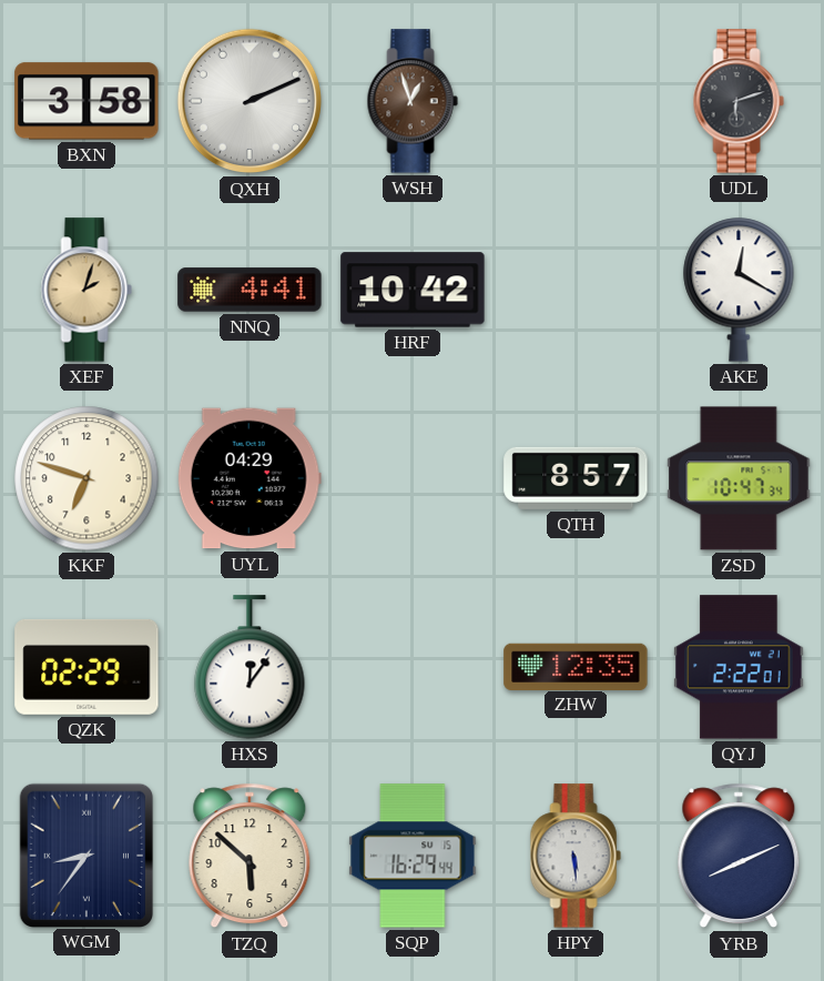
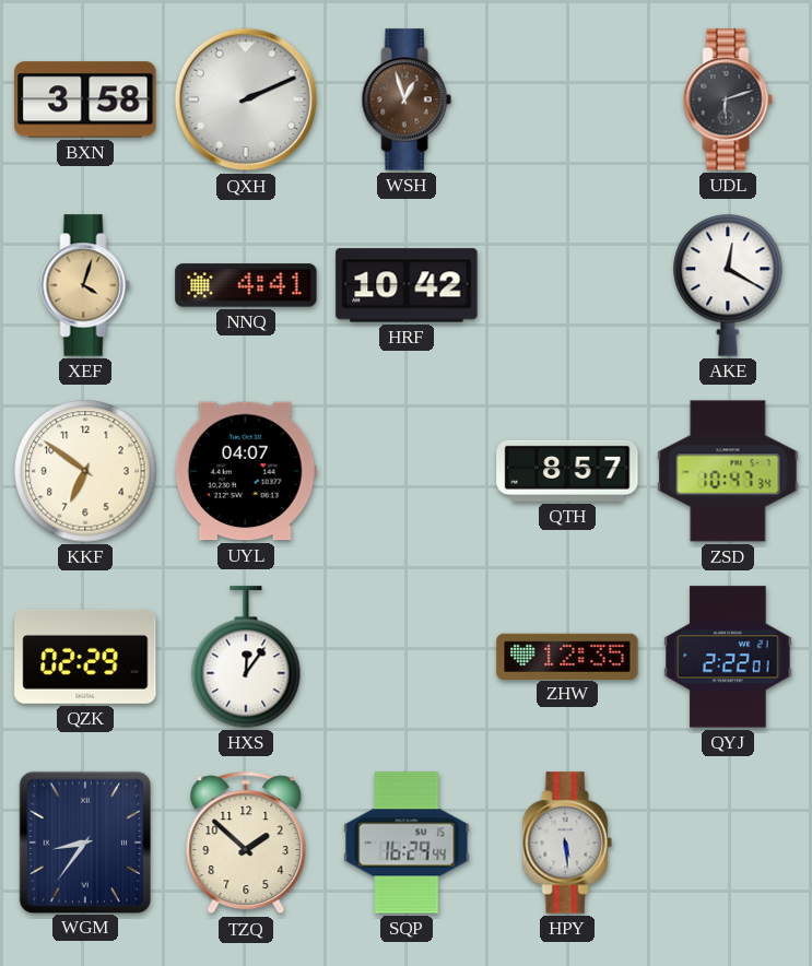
XEF: 2:03 -> 4:03 (85, 285)
KKF: 6:48 -> 6:51 (85, 471)
UYL: 04:29 -> 04:07 (246, 471)
TZQ: 5:52 -> 1:52 (246, 843)
YRB: 8:11 -> none (739, 856)
